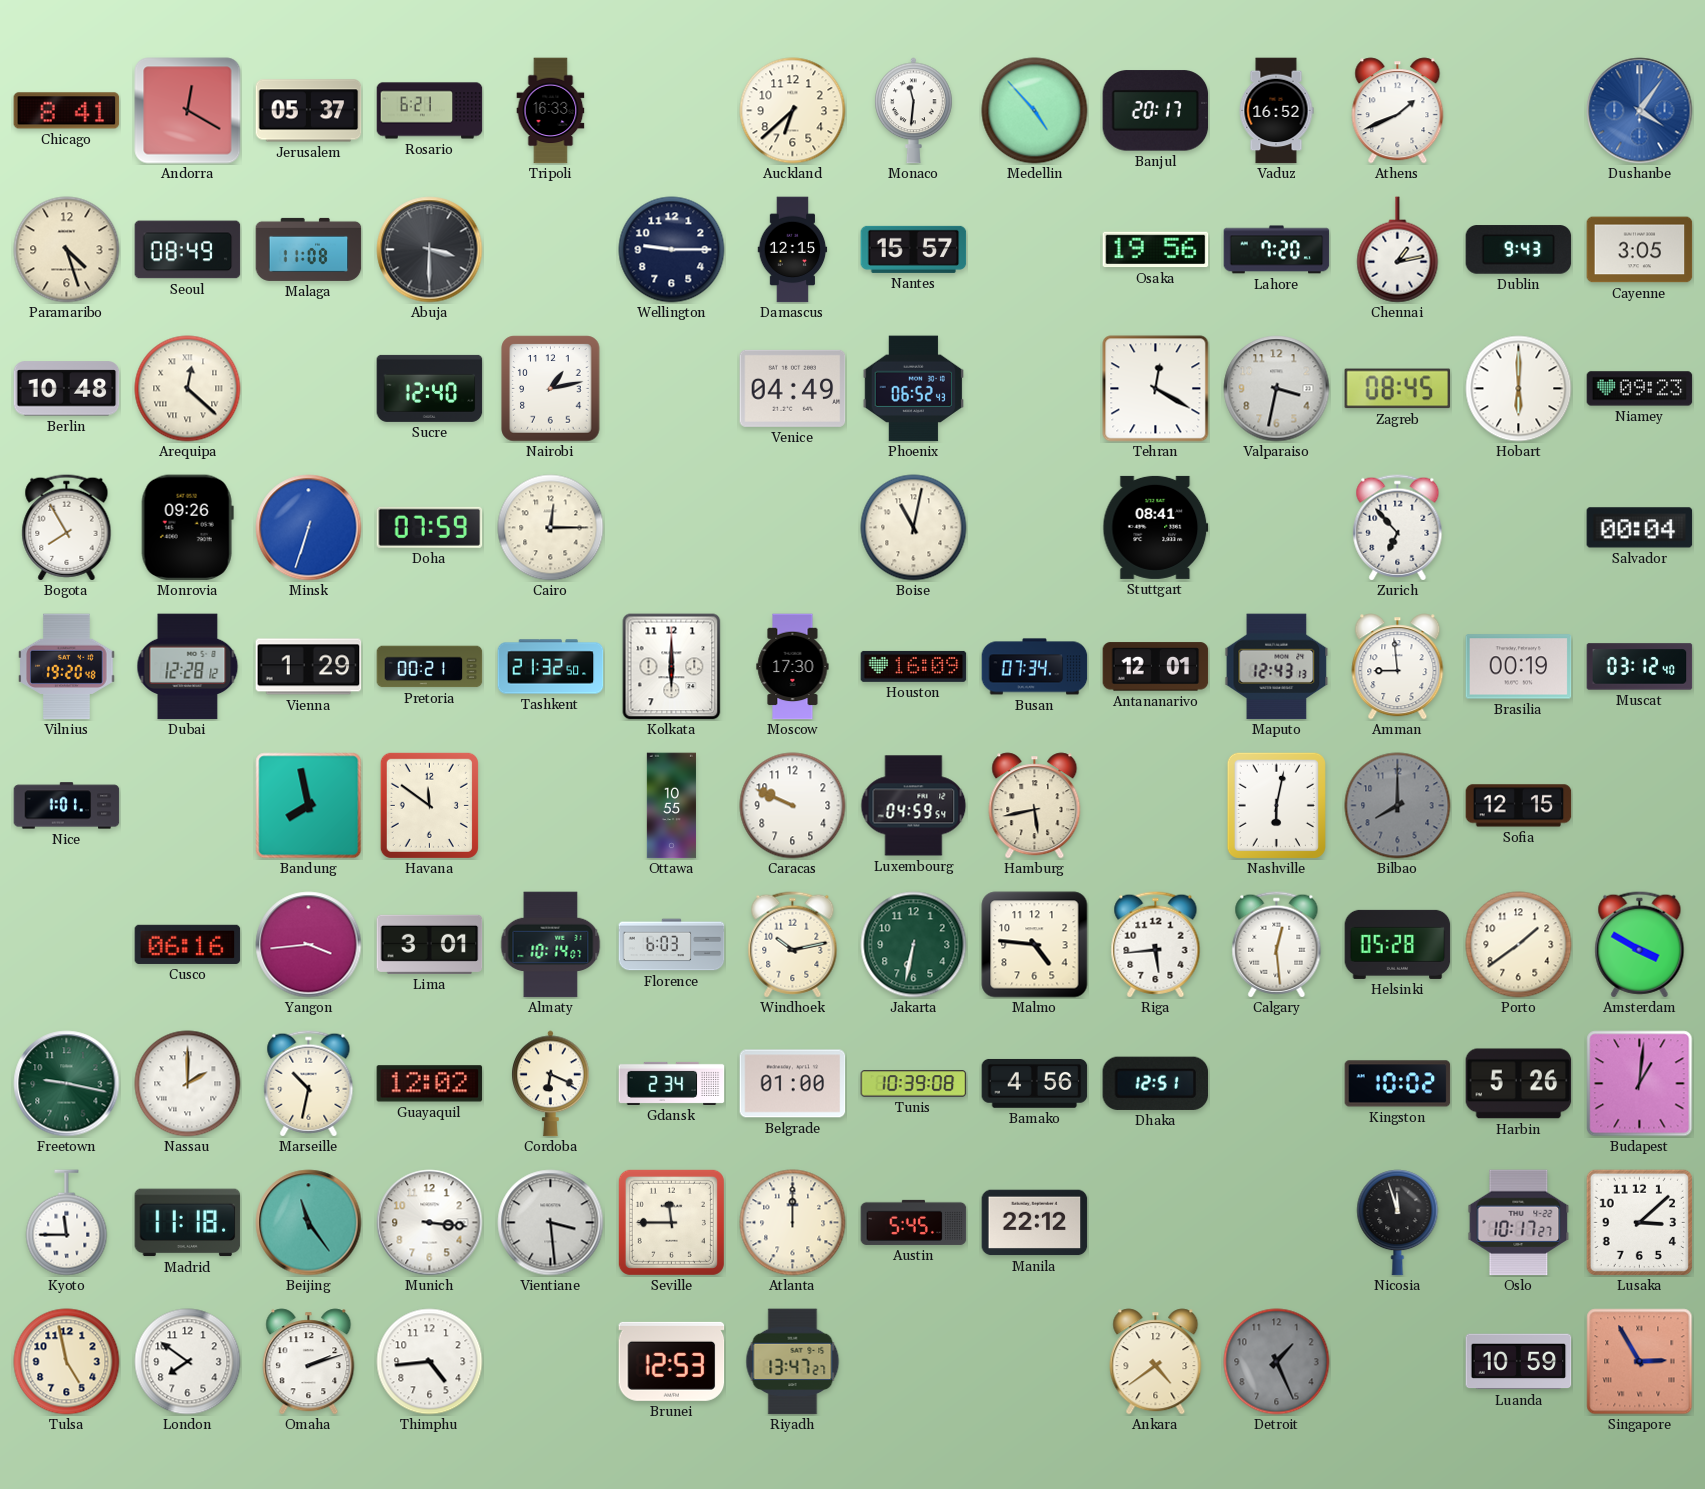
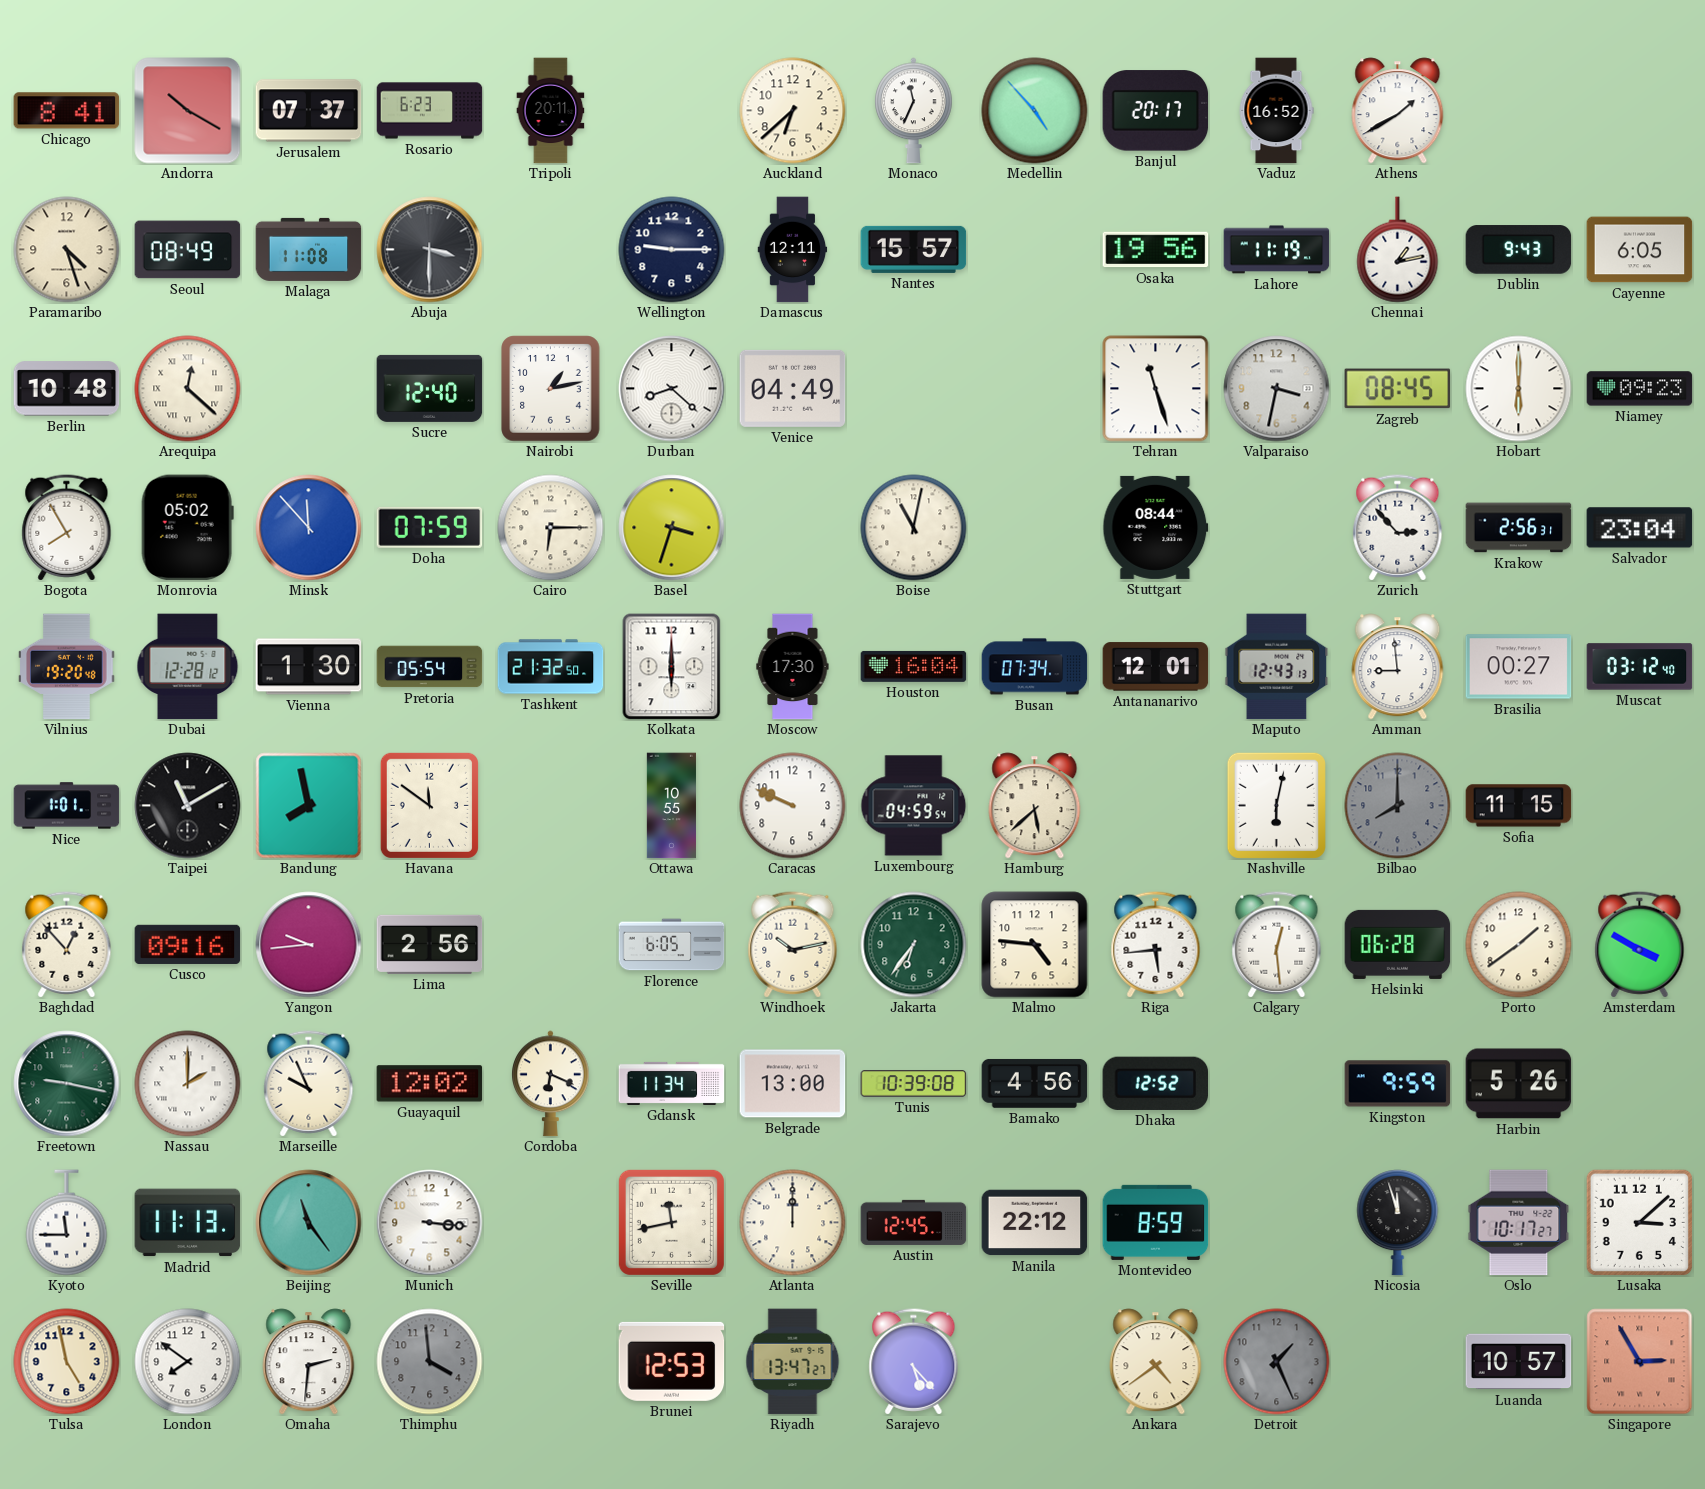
Andorra: 12:20 -> 10:20 (188, 111)
Jerusalem: 05:37 -> 07:37 (309, 111)
Rosario: 6:21 -> 6:23 (430, 111)
Tripoli: 16:33 -> 20:11 (551, 111)
Monaco: 11:31 -> 11:34 (914, 111)
Athens: 1:41 -> 1:40 (1398, 111)
Dushanbe: 4:06 -> none (1640, 111)
Damascus: 12:15 -> 12:11 (793, 250)
Lahore: 7:20 -> 11:19 (1277, 250)
Cayenne: 3:05 -> 6:05 (1640, 250)
Durban: none -> 8:22 (672, 389)
Phoenix: 06:52 -> none (913, 389)
Tehran: 12:20 -> 11:27 (1156, 389)
Monrovia: 09:26 -> 05:02 (187, 528)
Minsk: 6:33 -> 11:53 (309, 528)
Cairo: 12:15 -> 6:15 (551, 528)
Basel: none -> 3:33 (672, 528)
Stuttgart: 08:41 -> 08:44 (1156, 527)
Zurich: 6:53 -> 2:53 (1398, 528)
Krakow: none -> 2:56 (1519, 528)
Salvador: 00:04 -> 23:04 (1640, 528)
Vienna: 1:29 -> 1:30 (309, 667)
Pretoria: 00:21 -> 05:54 (430, 667)
Houston: 16:09 -> 16:04 (914, 666)
Brasilia: 00:19 -> 00:27 (1519, 667)
Taipei: none -> 11:10 (188, 806)
Hamburg: 5:43 -> 5:38 (1035, 806)
Sofia: 12:15 -> 11:15 (1519, 806)
Baghdad: none -> 12:53 (67, 945)
Cusco: 06:16 -> 09:16 (188, 944)
Yangon: 3:44 -> 9:44 (309, 945)
Lima: 3:01 -> 2:56 (430, 944)
Almaty: 10:14 -> none (551, 945)
Florence: 6:03 -> 6:05 (672, 945)
Jakarta: 6:32 -> 6:36 (914, 945)
Helsinki: 05:28 -> 06:28 (1398, 944)
Marseille: 10:32 -> 9:56 (309, 1084)
Gdansk: 2:34 -> 11:34 (672, 1083)
Belgrade: 01:00 -> 13:00 (793, 1084)
Dhaka: 12:51 -> 12:52 (1156, 1083)
Kingston: 10:02 -> 9:59 (1398, 1084)
Budapest: 1:01 -> none (1640, 1084)
Madrid: 11:18 -> 11:13 (188, 1223)
Vientiane: 3:29 -> none (551, 1223)
Seville: 11:45 -> 11:43 (671, 1222)
Austin: 5:45 -> 12:45 (914, 1222)
Montevideo: none -> 8:59 (1156, 1222)
Omaha: 2:12 -> 2:31 (309, 1362)
Thimphu: 4:44 -> 3:59 (430, 1362)
Thimphu dial: white -> grey (430, 1362)
Sarajevo: none -> 5:23 (914, 1362)
Luanda: 10:59 -> 10:57 (1519, 1362)
